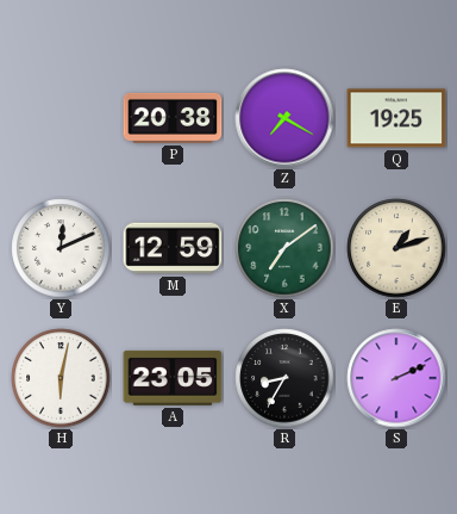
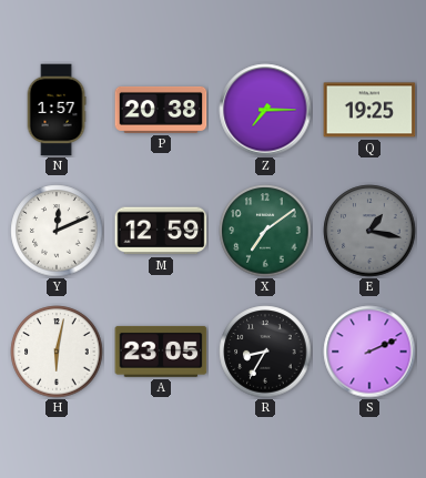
N: none -> 1:57 (57, 110)
Z: 7:20 -> 7:15 (265, 110)
E: 1:12 -> 1:17 (369, 231)
E dial: cream -> grey (369, 231)
